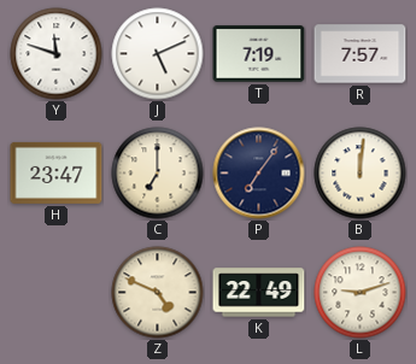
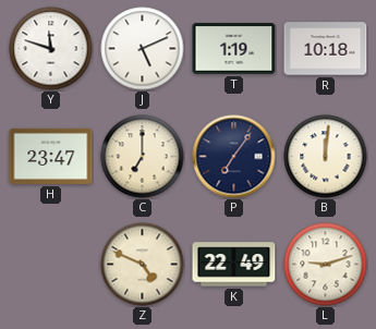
T: 7:19 -> 1:19 (234, 49)
R: 7:57 -> 10:18 (326, 49)
